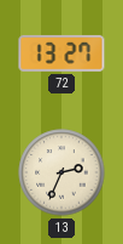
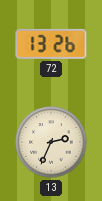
72: 13:27 -> 13:26 (51, 44)
